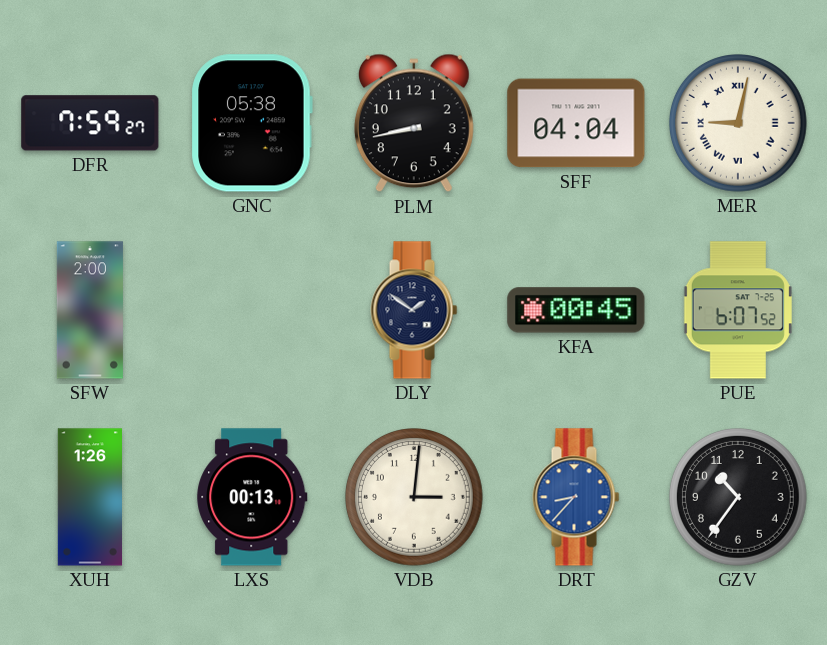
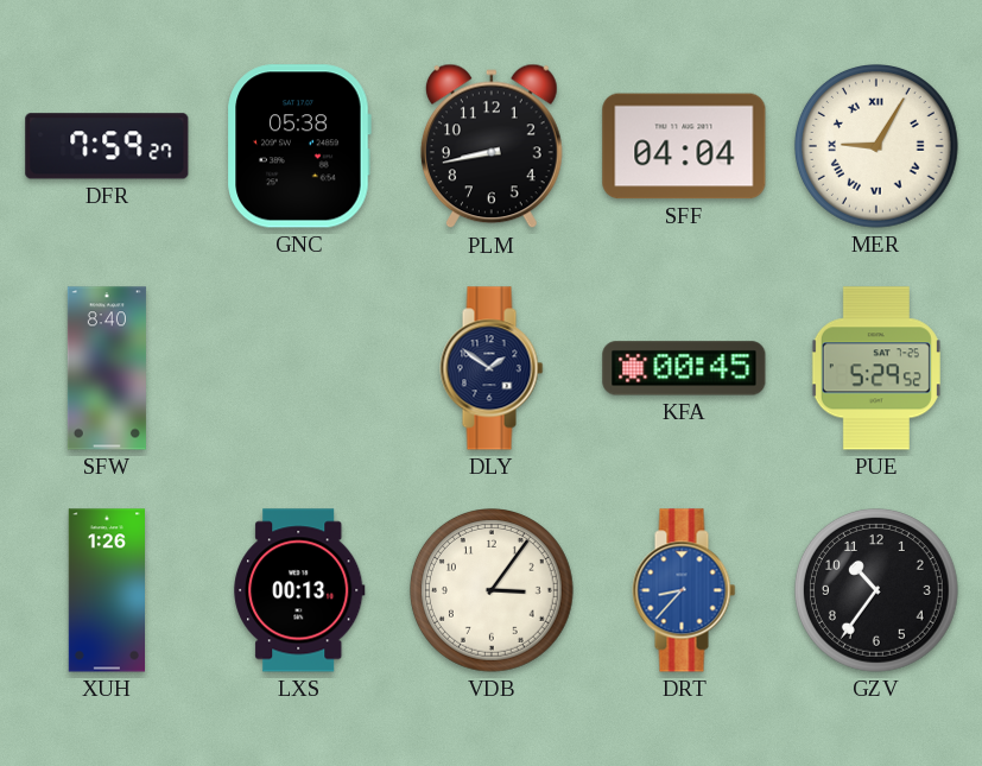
MER: 9:02 -> 9:05 (878, 147)
SFW: 2:00 -> 8:40 (107, 368)
PUE: 6:07 -> 5:29 (876, 368)
VDB: 3:01 -> 3:06 (493, 591)
